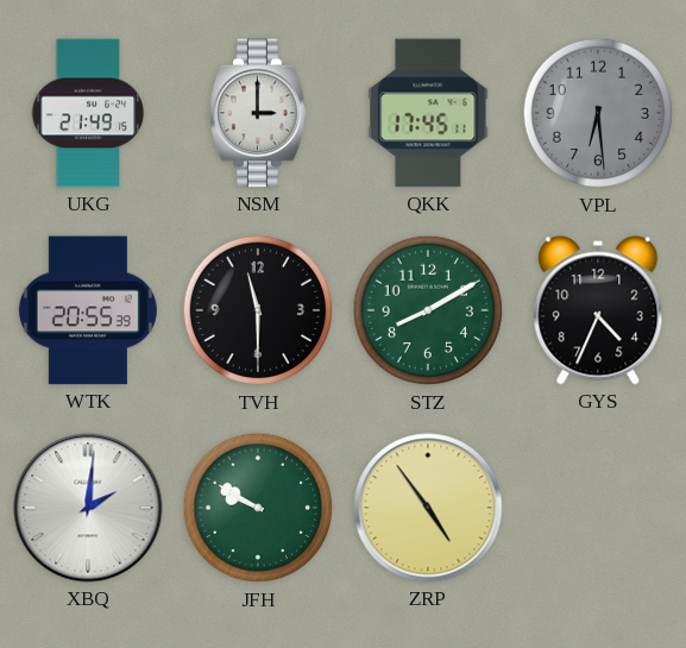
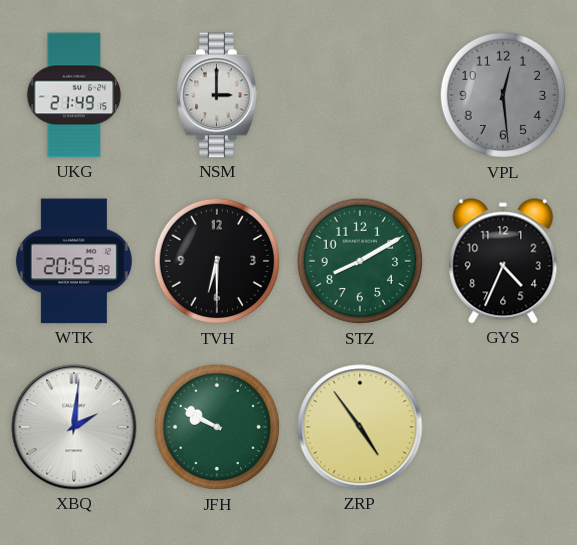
QKK: 17:45 -> none (428, 113)
VPL: 6:29 -> 12:29 (503, 95)
TVH: 11:30 -> 6:30 (217, 261)
